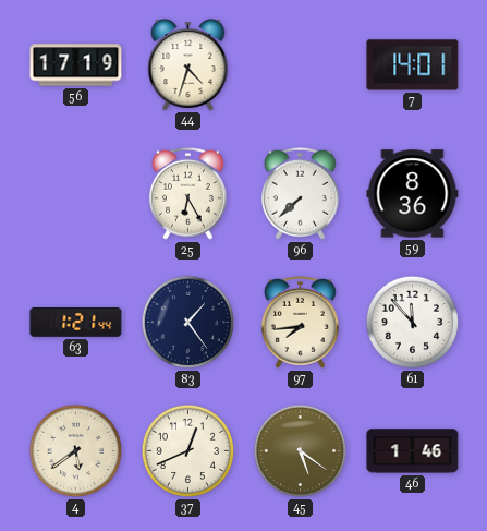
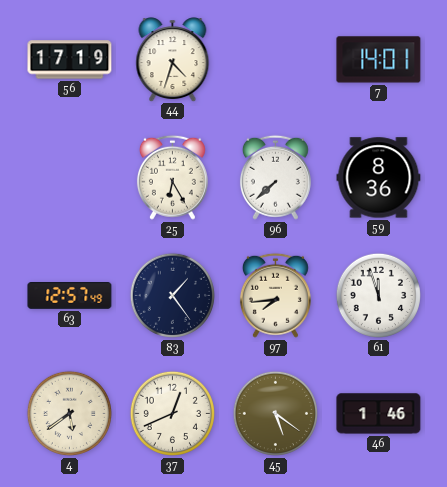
63: 1:21 -> 12:57 (70, 296)
61: 11:53 -> 11:57 (378, 295)
